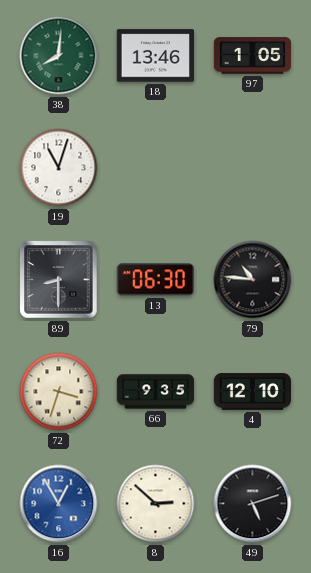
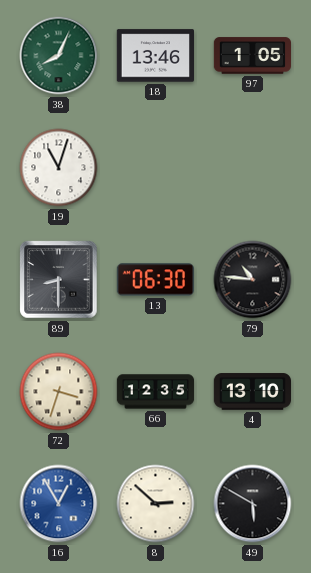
38: 8:01 -> 8:04 (59, 56)
66: 9:35 -> 12:35 (156, 392)
4: 12:10 -> 13:10 (252, 392)
49: 5:12 -> 5:50 (253, 504)
